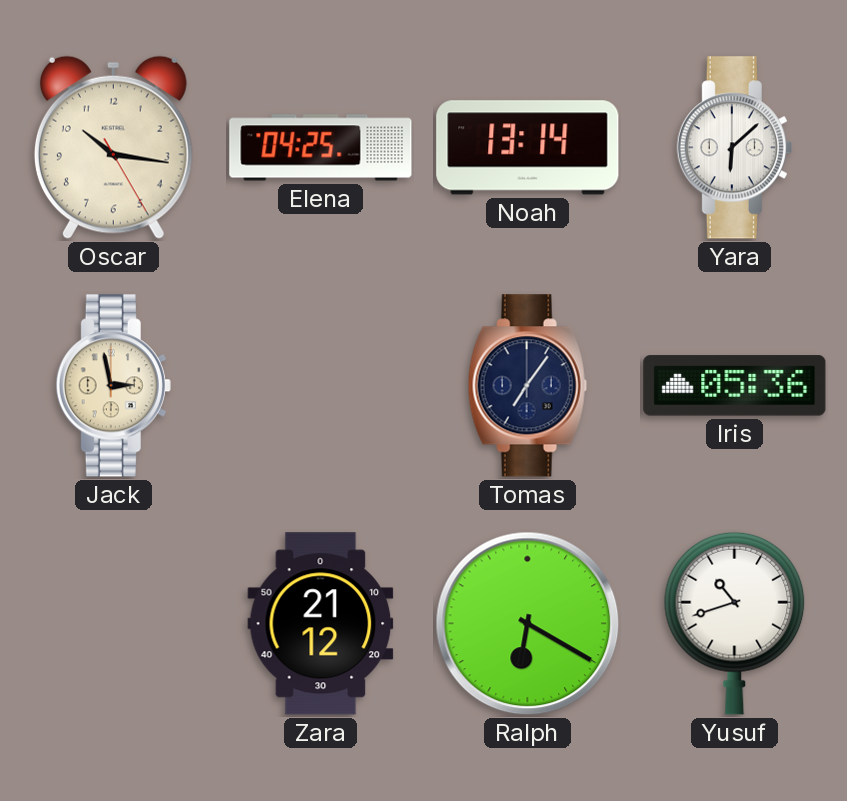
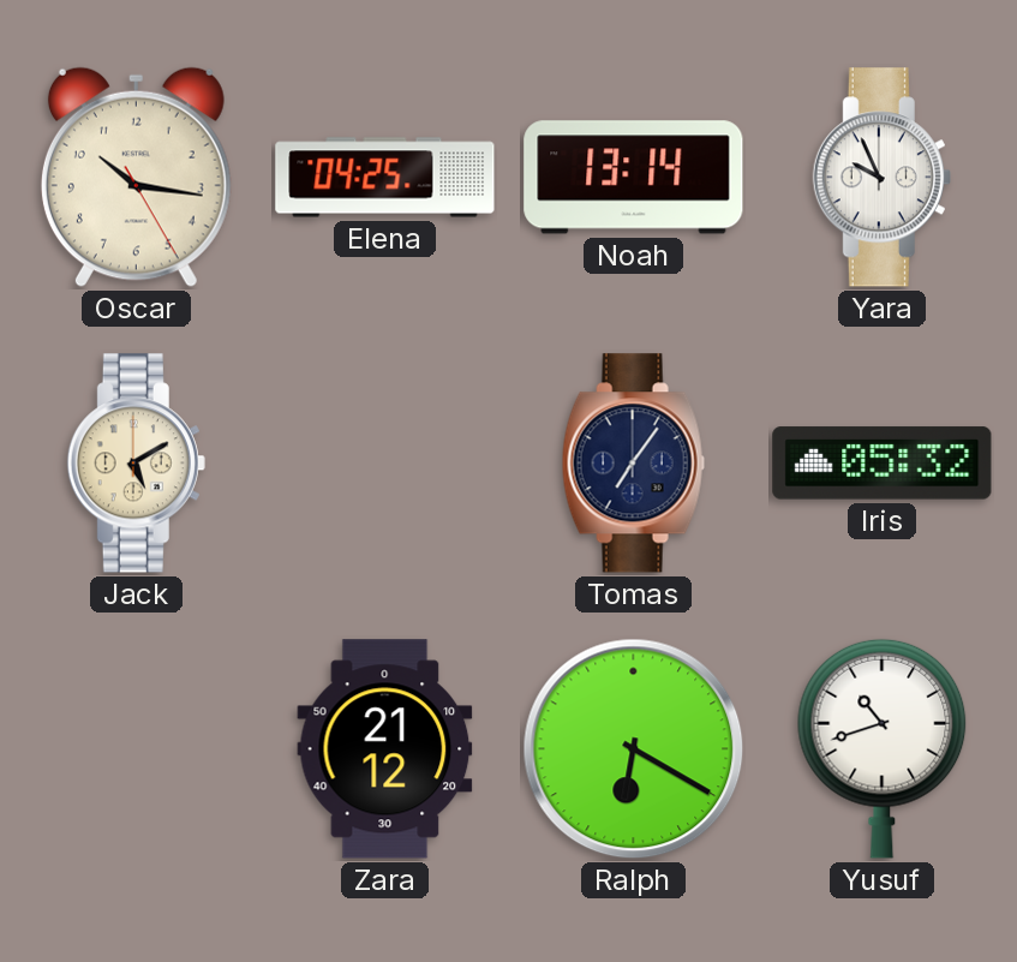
Yara: 6:08 -> 9:56 (881, 178)
Jack: 2:58 -> 5:10 (136, 464)
Iris: 05:36 -> 05:32 (883, 464)
